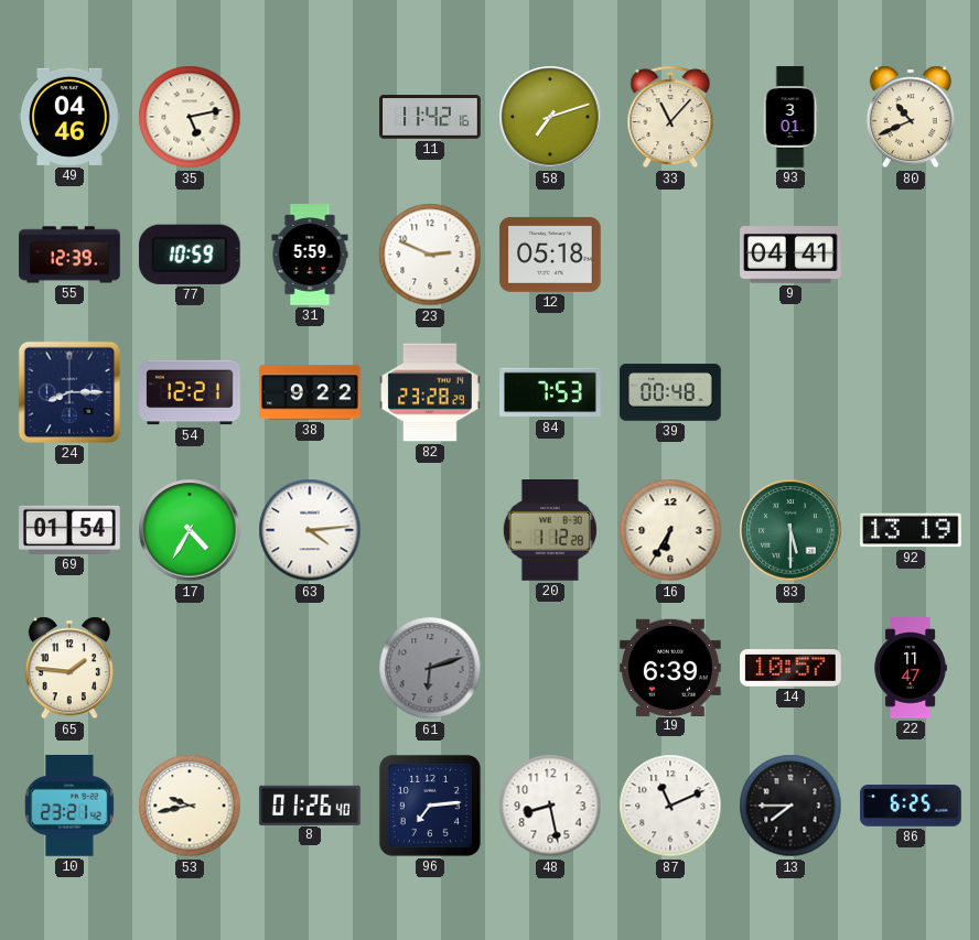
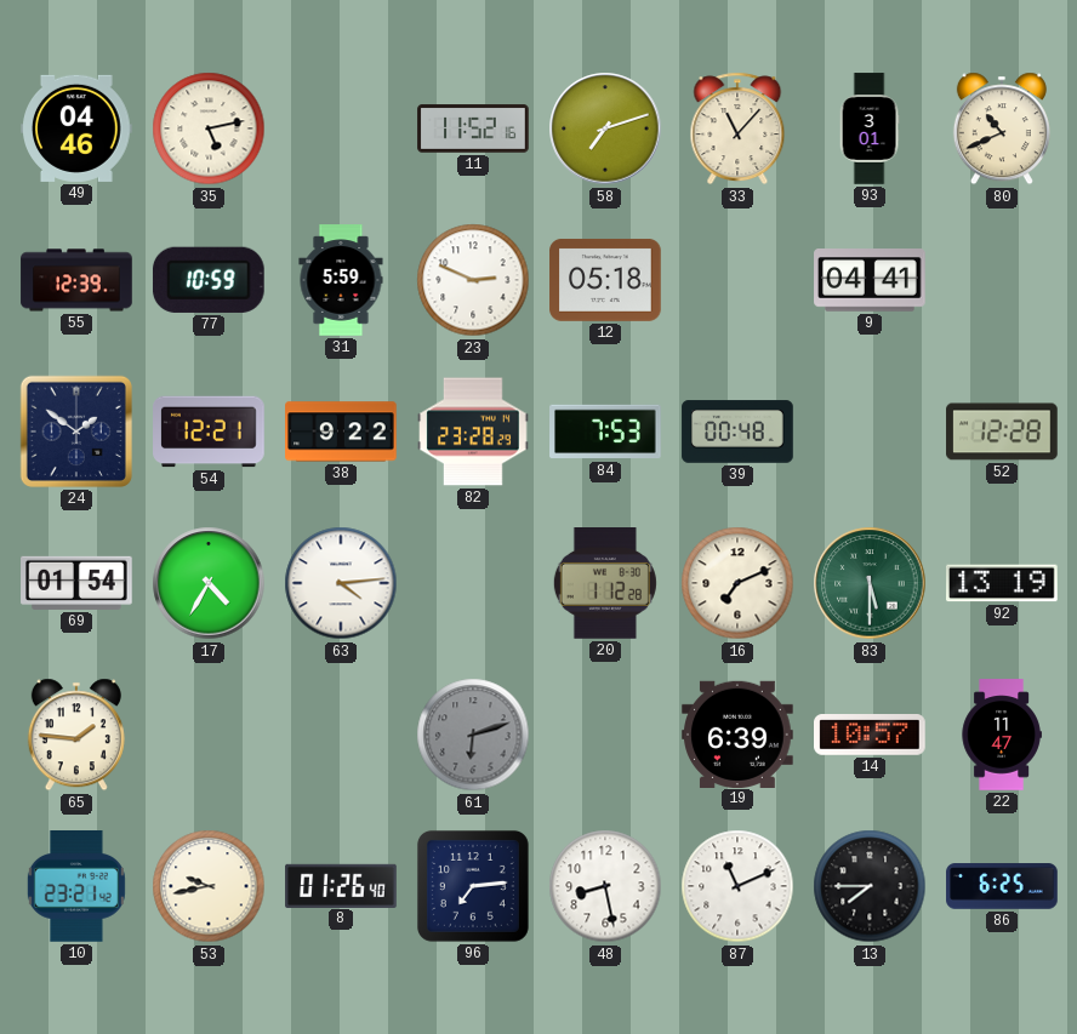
11: 11:42 -> 11:52 (473, 128)
24: 8:15 -> 1:51 (76, 432)
52: none -> 12:28 (1002, 432)
16: 6:35 -> 7:11 (737, 583)
